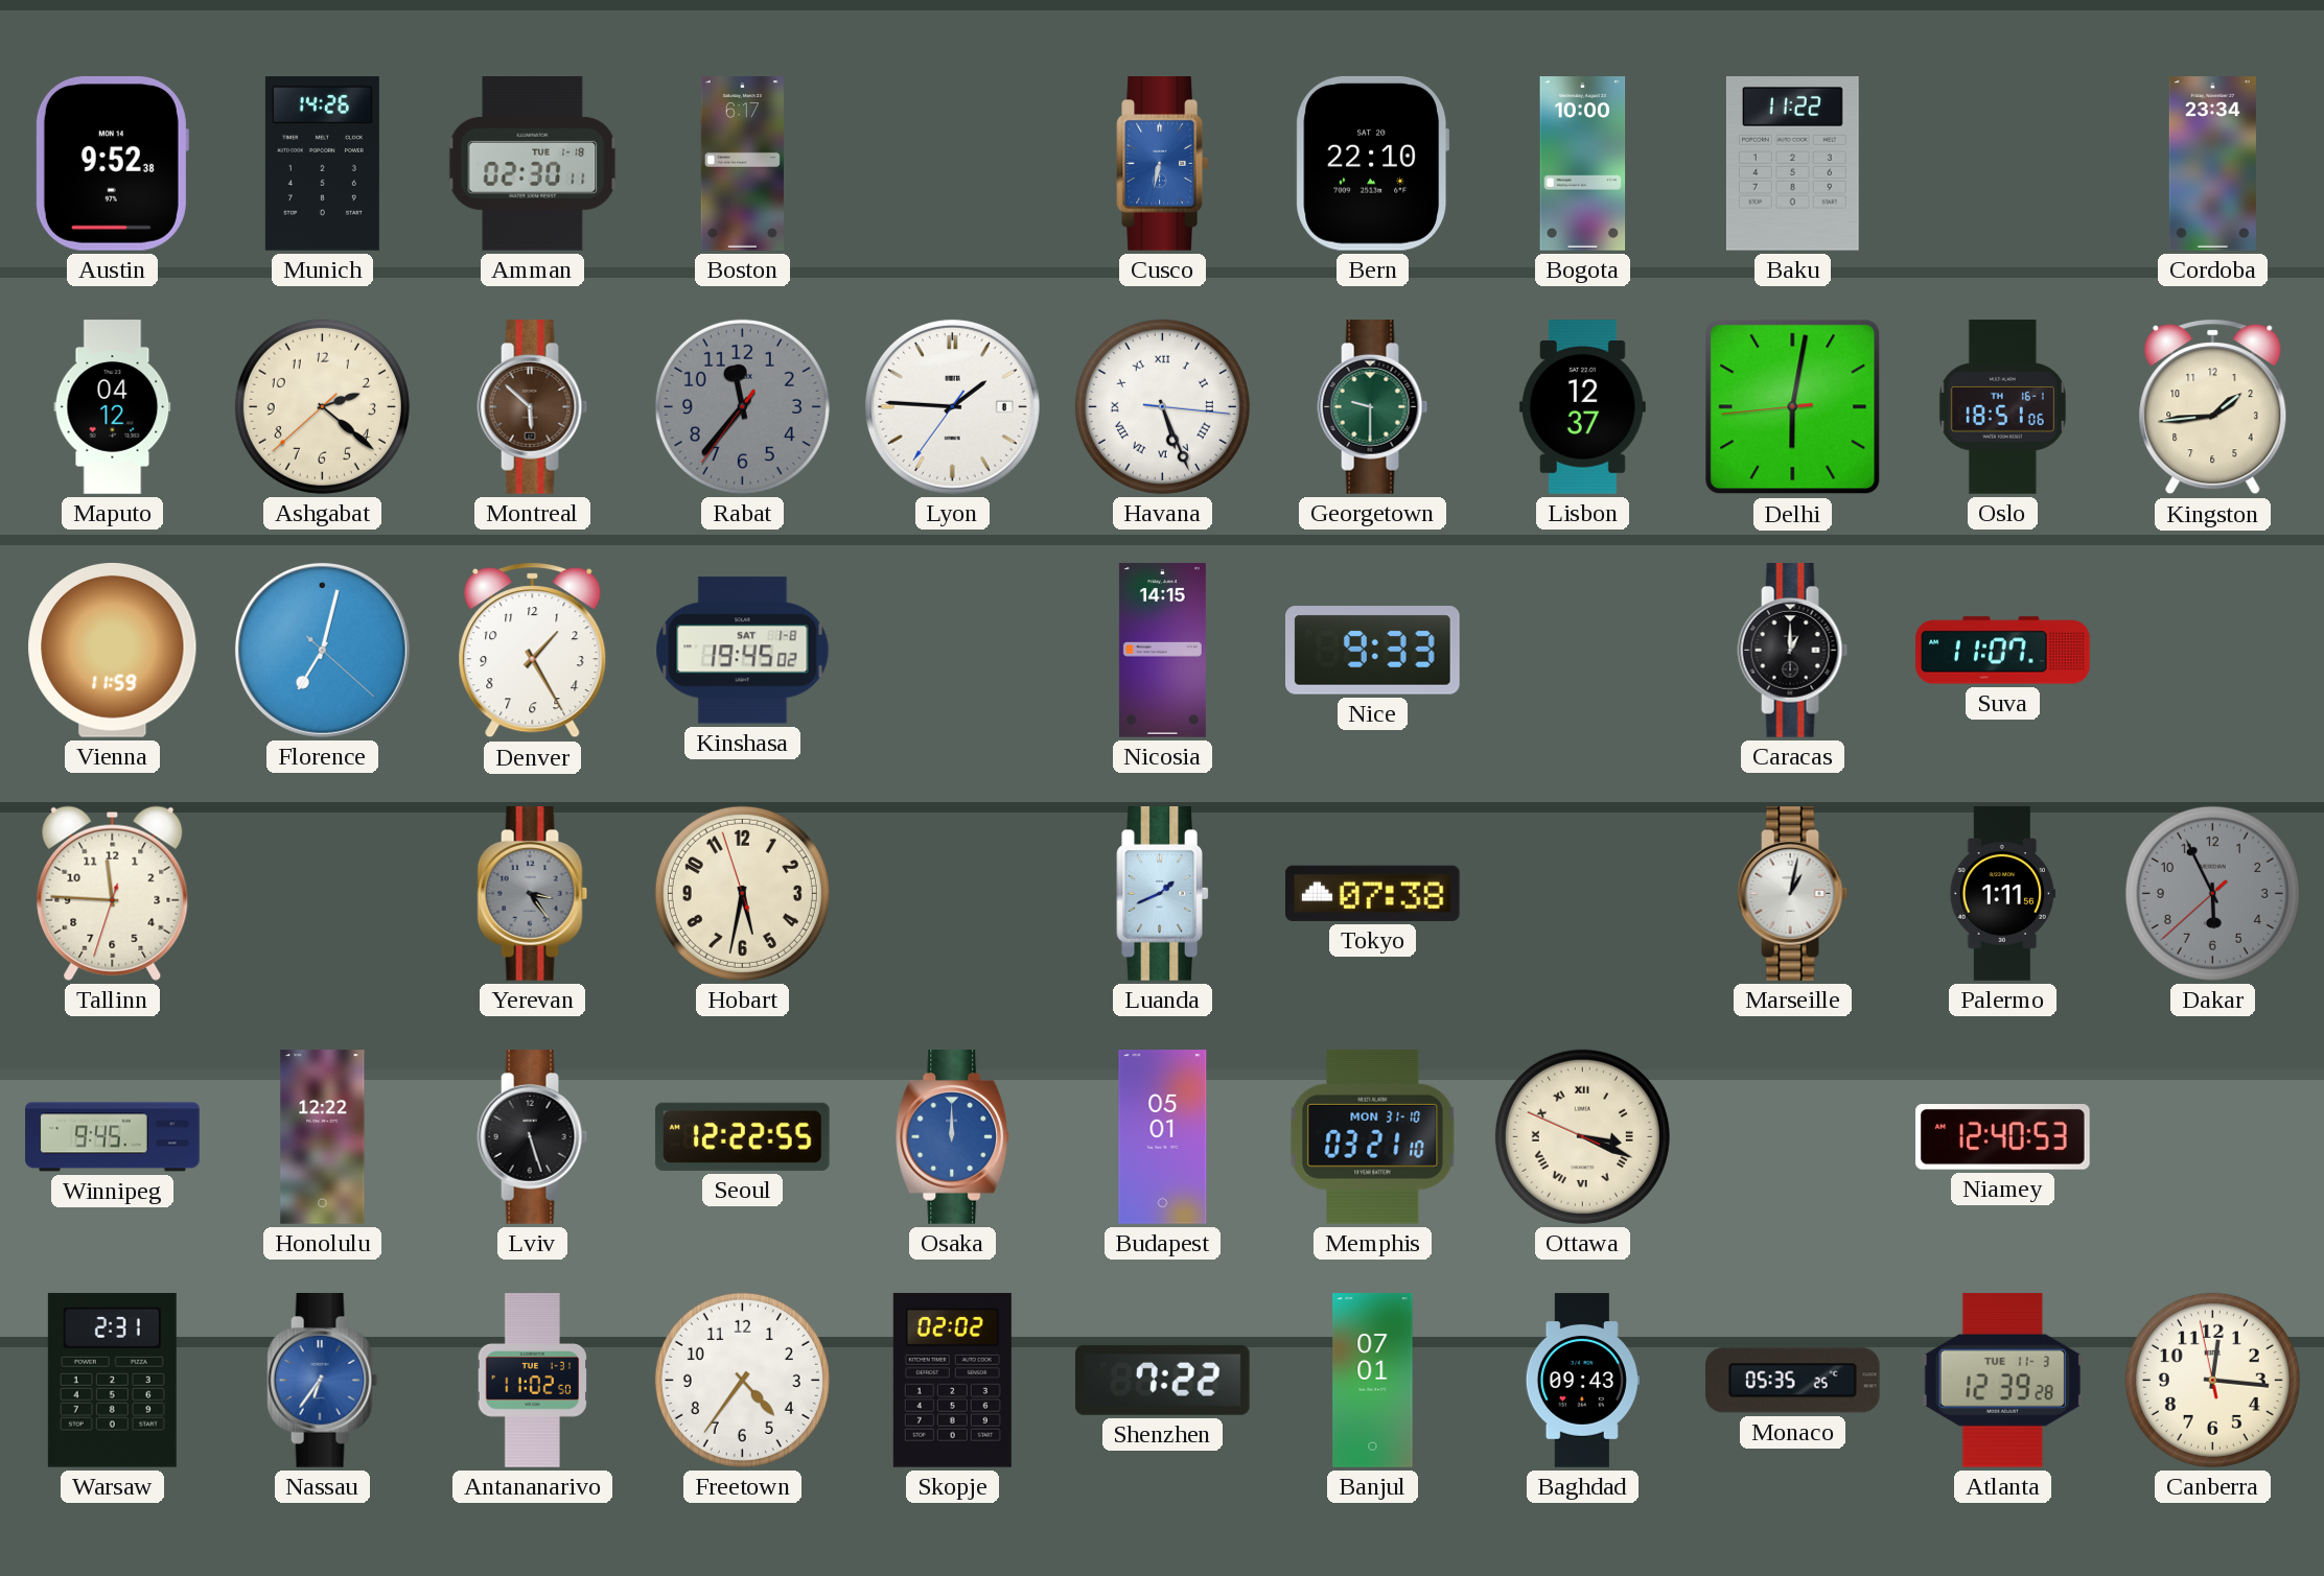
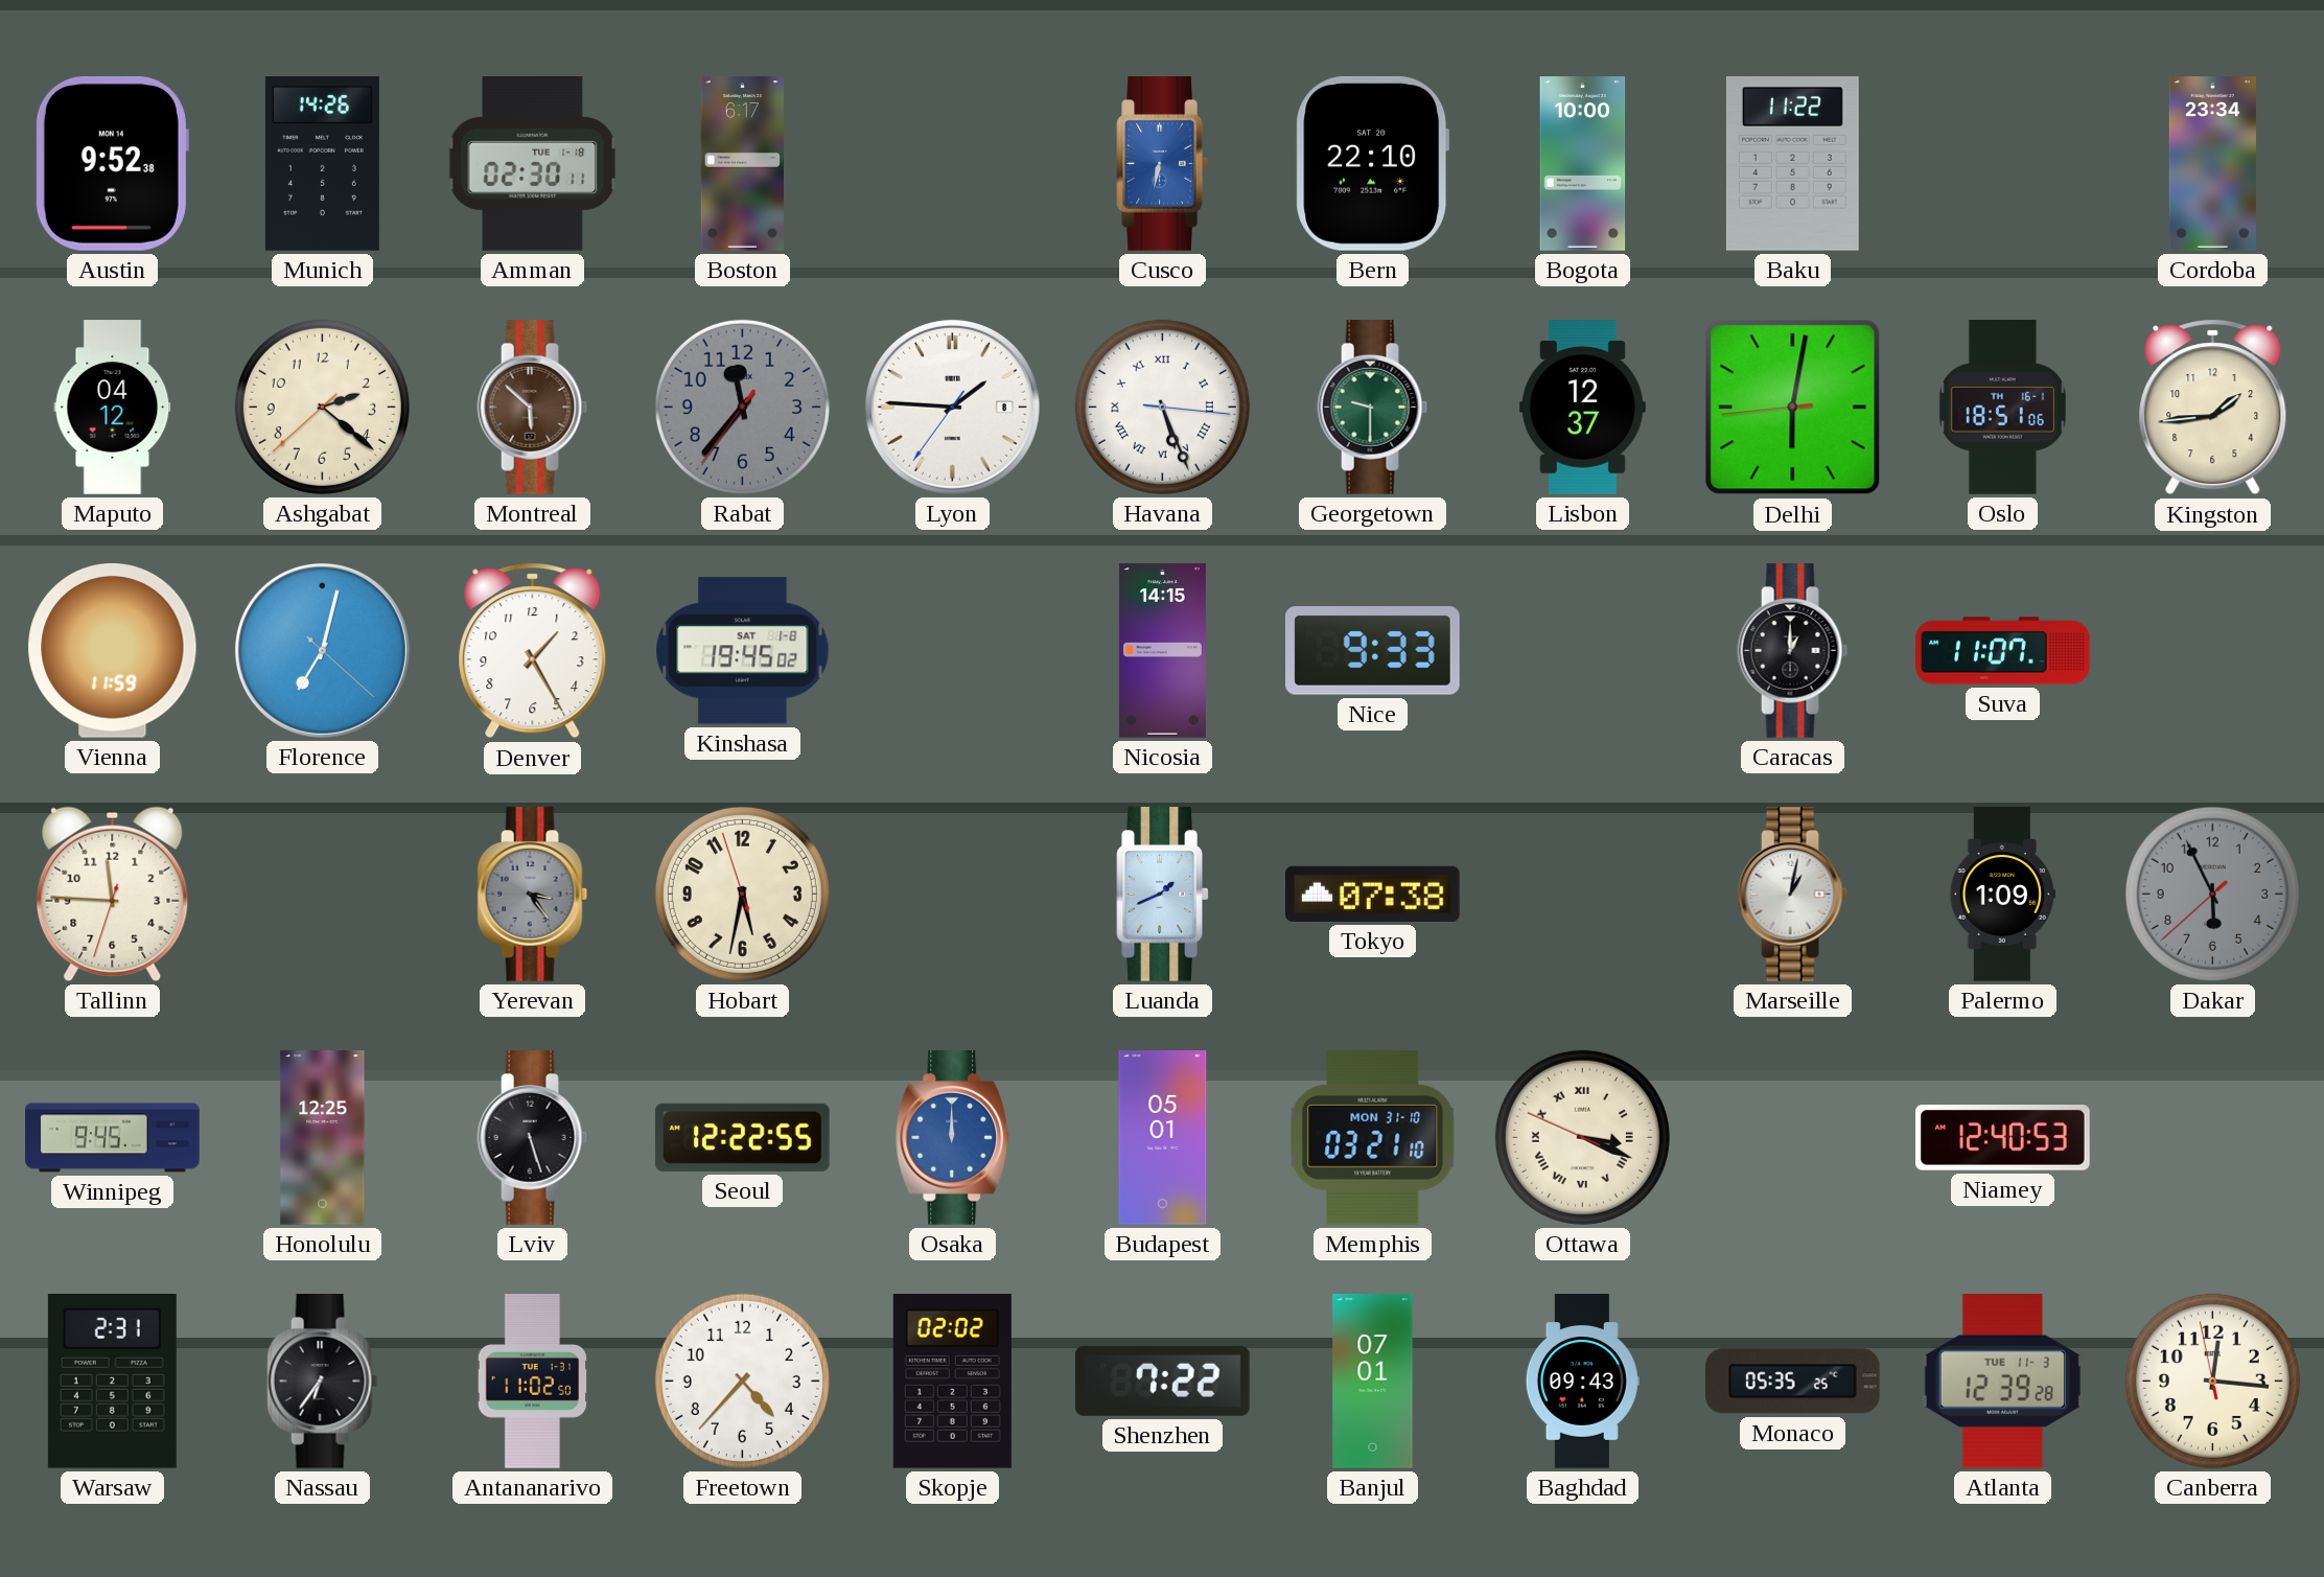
Palermo: 1:11 -> 1:09 (2002, 895)
Honolulu: 12:22 -> 12:25 (323, 1138)
Nassau dial: blue -> black (323, 1382)
Freetown: 4:36 -> 4:37 (742, 1381)
